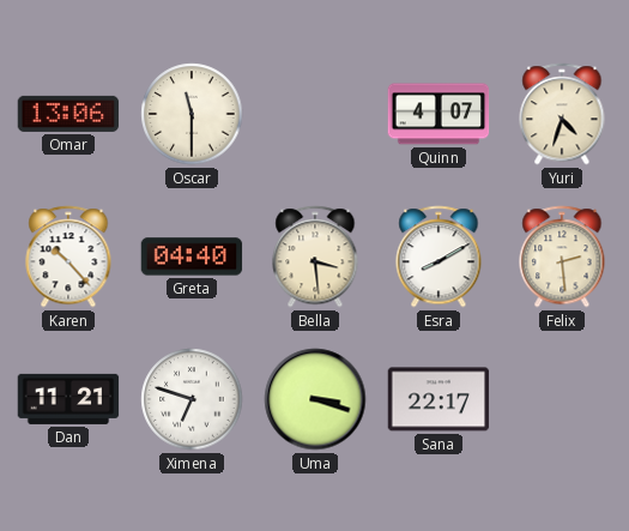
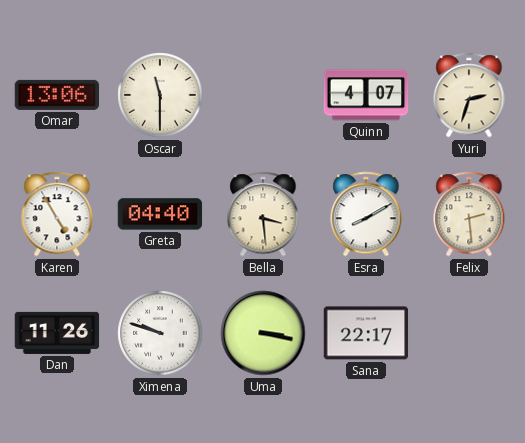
Yuri: 4:33 -> 2:33 (469, 95)
Karen: 10:23 -> 4:55 (57, 214)
Dan: 11:21 -> 11:26 (57, 333)
Ximena: 6:48 -> 9:48 (160, 333)
Uma: 3:18 -> 3:17 (263, 333)
